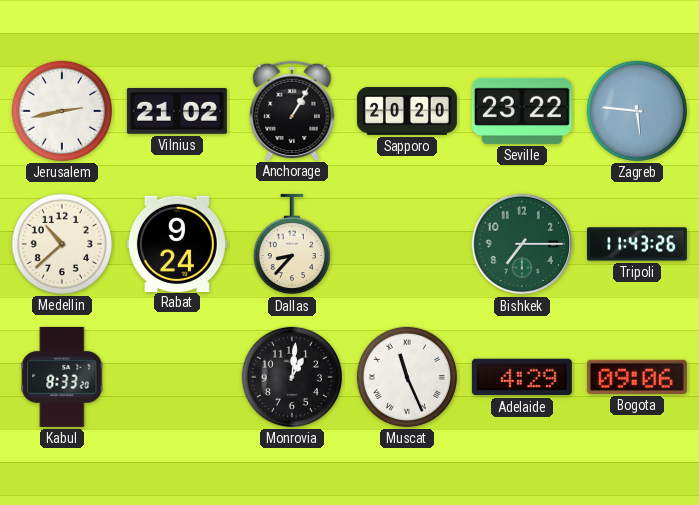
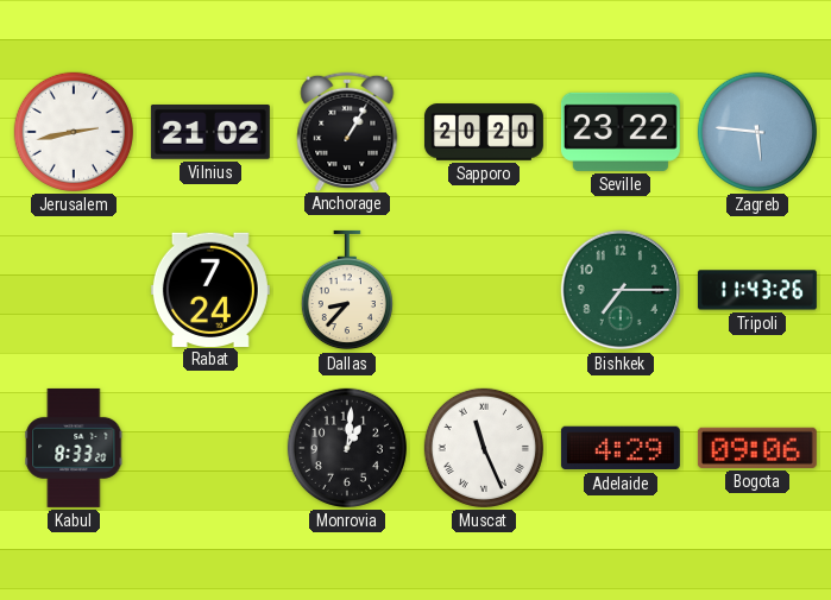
Medellin: 10:38 -> none (62, 244)
Rabat: 9:24 -> 7:24 (210, 289)
